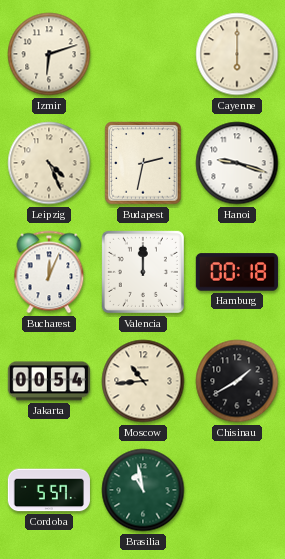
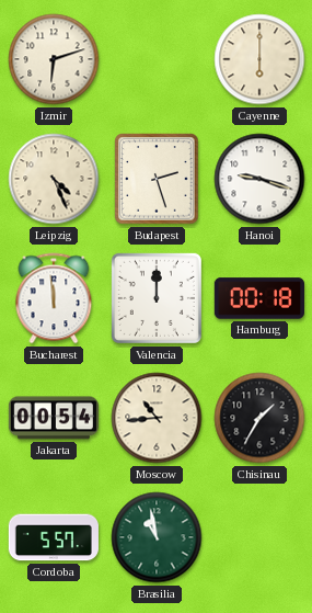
Budapest: 2:32 -> 2:27 (157, 179)
Bucharest: 12:04 -> 11:59 (54, 298)
Chisinau: 1:40 -> 1:35 (259, 418)
